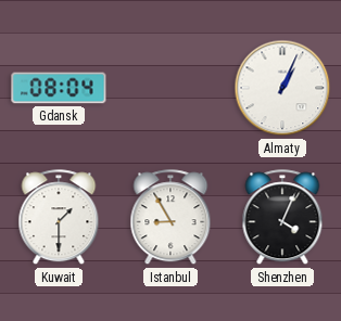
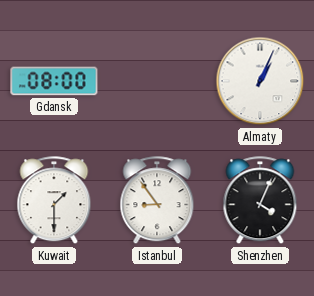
Gdansk: 08:04 -> 08:00 (54, 81)
Istanbul: 8:55 -> 8:54 (157, 201)
